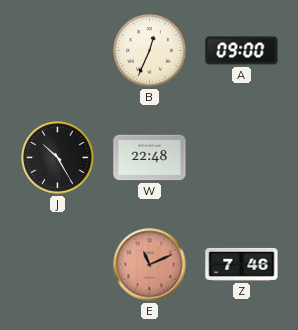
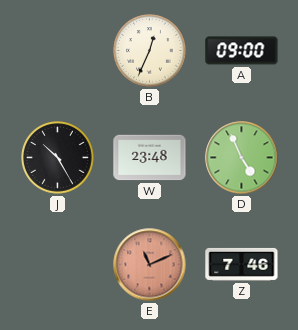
W: 22:48 -> 23:48 (150, 158)
D: none -> 4:56 (242, 158)
